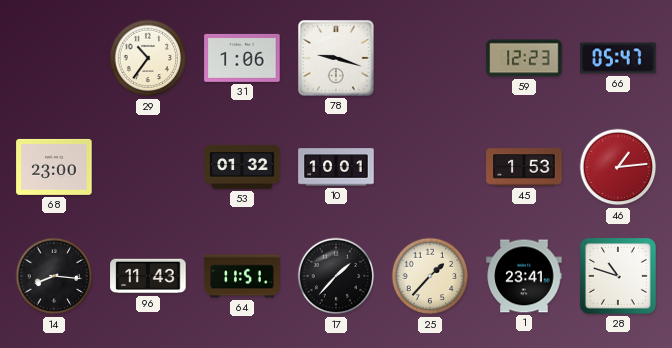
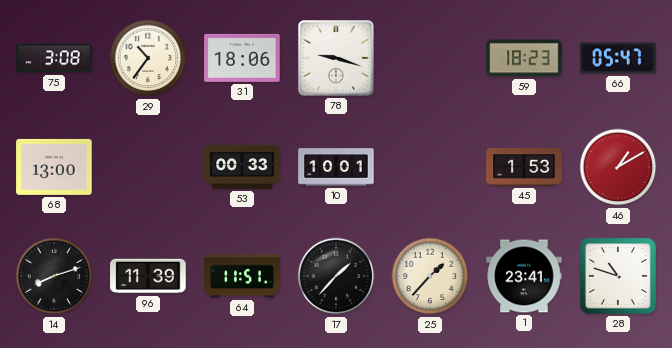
75: none -> 3:08 (54, 58)
31: 1:06 -> 18:06 (242, 58)
59: 12:23 -> 18:23 (524, 58)
68: 23:00 -> 13:00 (54, 167)
53: 01:32 -> 00:33 (242, 167)
46: 1:14 -> 1:10 (618, 167)
14: 8:16 -> 8:12 (54, 276)
96: 11:43 -> 11:39 (148, 276)
